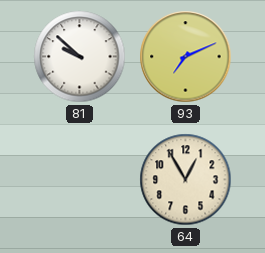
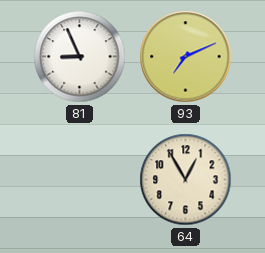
81: 9:52 -> 8:56 (80, 57)
